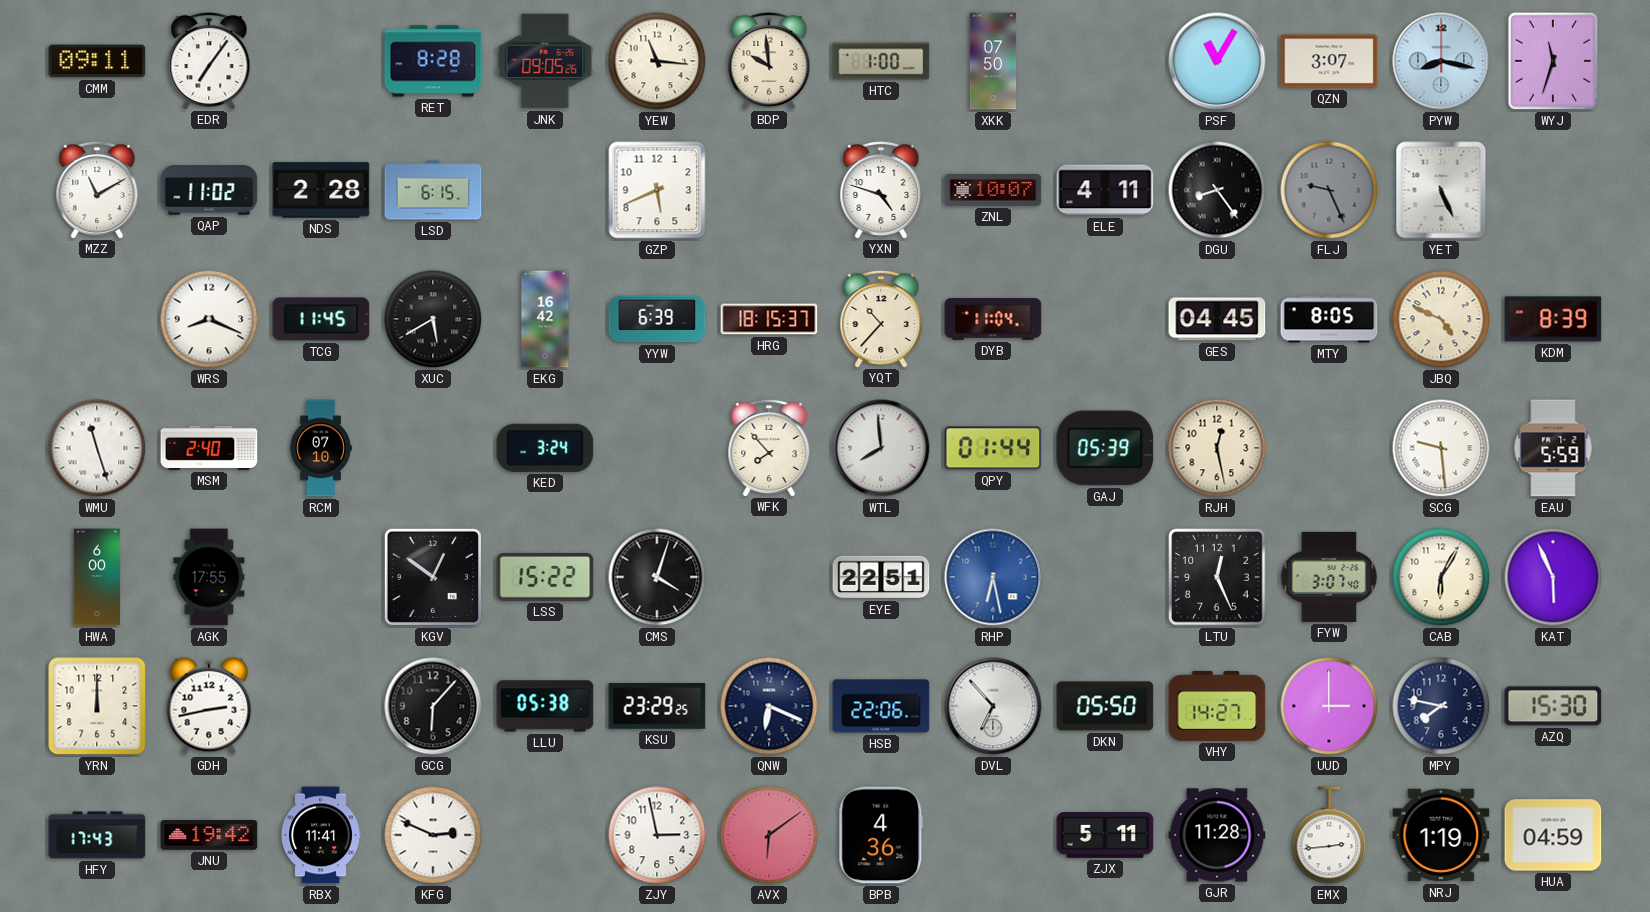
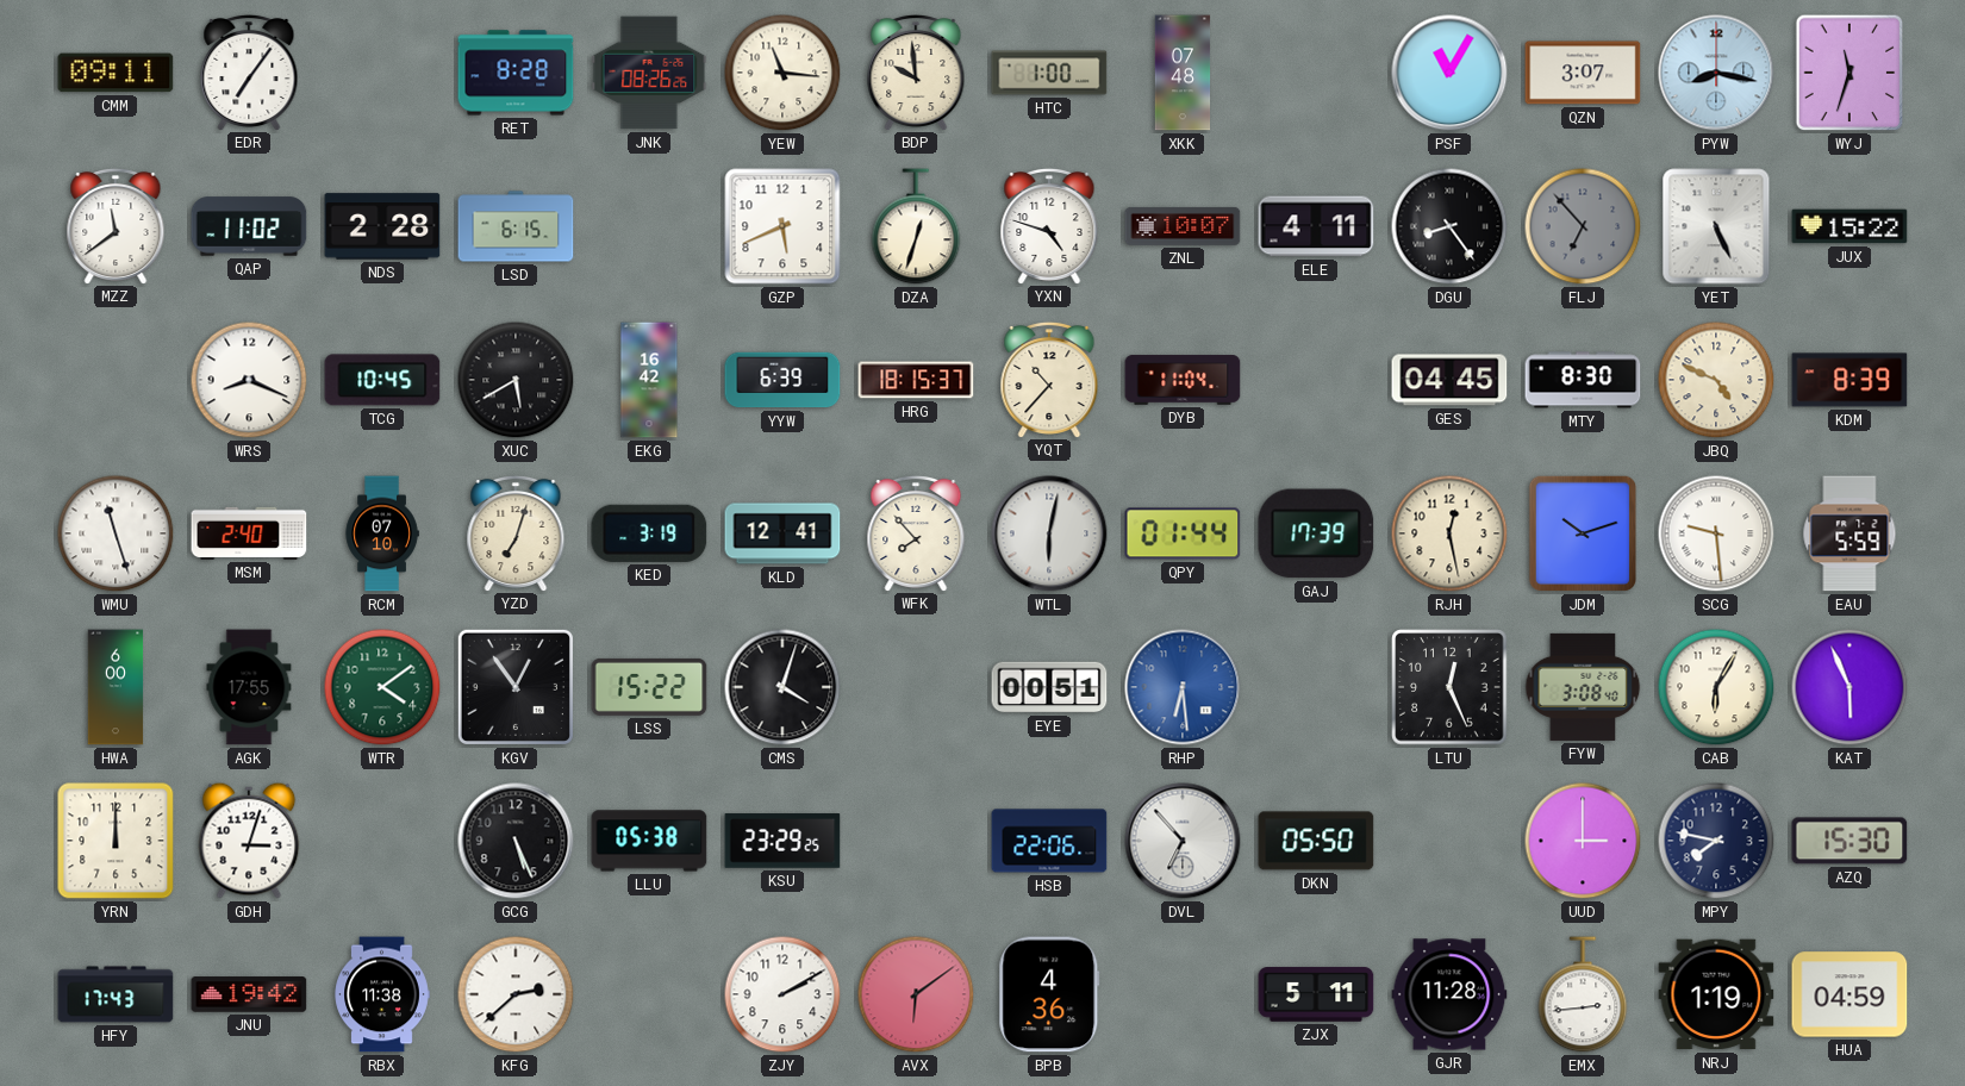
JNK: 09:05 -> 08:26 (649, 73)
XKK: 07:50 -> 07:48 (1183, 73)
MZZ: 11:10 -> 11:39 (116, 225)
DZA: none -> 12:33 (916, 226)
FLJ: 9:26 -> 6:53 (1583, 226)
JUX: none -> 15:22 (1849, 226)
TCG: 11:45 -> 10:45 (382, 380)
MTY: 8:05 -> 8:30 (1583, 380)
YZD: none -> 7:03 (516, 532)
KED: 3:24 -> 3:19 (649, 533)
KLD: none -> 12:41 (782, 533)
WTL: 7:59 -> 6:02 (1049, 533)
GAJ: 05:39 -> 17:39 (1316, 533)
JDM: none -> 10:12 (1583, 533)
WTR: none -> 4:09 (382, 687)
KGV: 12:51 -> 12:54 (516, 687)
EYE: 22:51 -> 00:51 (1049, 687)
RHP: 6:28 -> 6:29 (1183, 687)
FYW: 3:07 -> 3:08 (1583, 687)
GDH: 2:43 -> 3:03 (249, 841)
GCG: 6:07 -> 5:26 (516, 841)
QNW: 6:19 -> none (769, 706)
VHY: 14:27 -> none (1217, 706)
RBX: 11:41 -> 11:38 (382, 994)
KFG: 2:49 -> 2:38 (516, 994)
ZJY: 2:58 -> 2:10 (782, 994)
